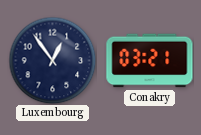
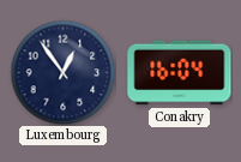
Conakry: 03:21 -> 16:04 (180, 73)
